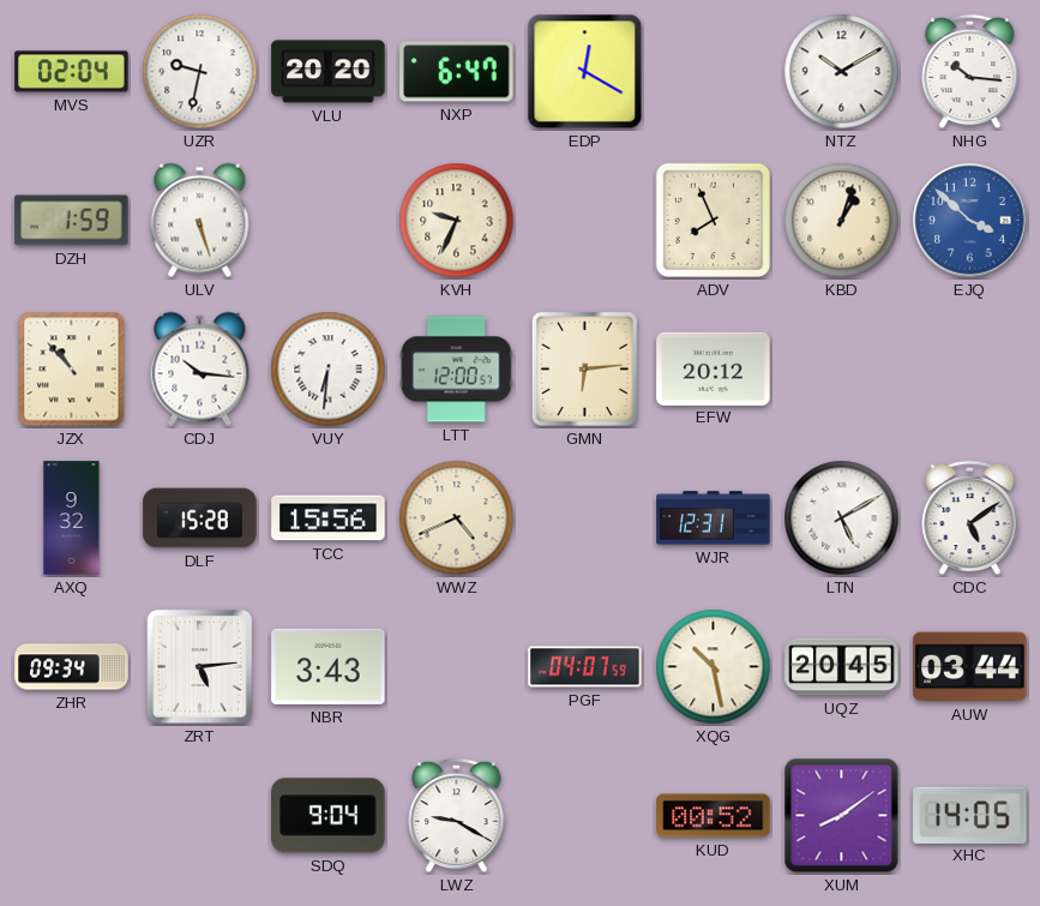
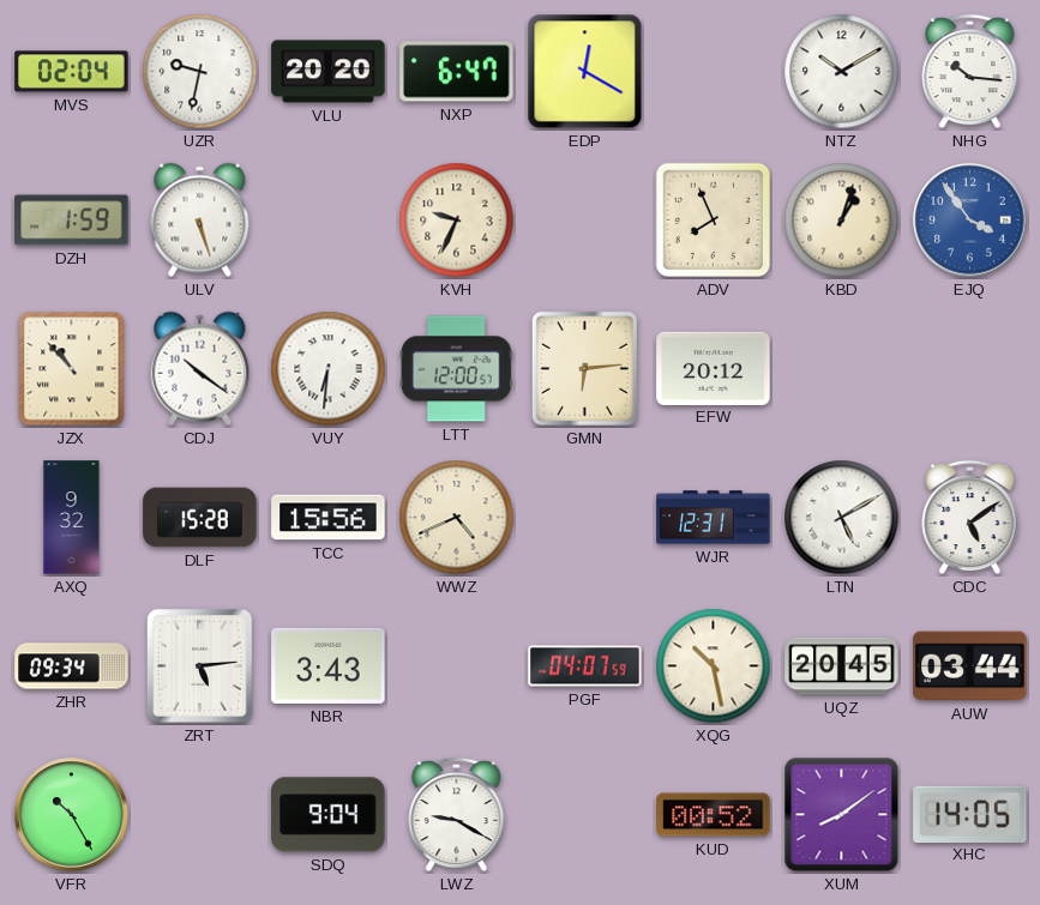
EJQ: 3:52 -> 3:54 (970, 221)
CDJ: 10:16 -> 10:21 (200, 369)
VFR: none -> 10:25 (72, 815)
